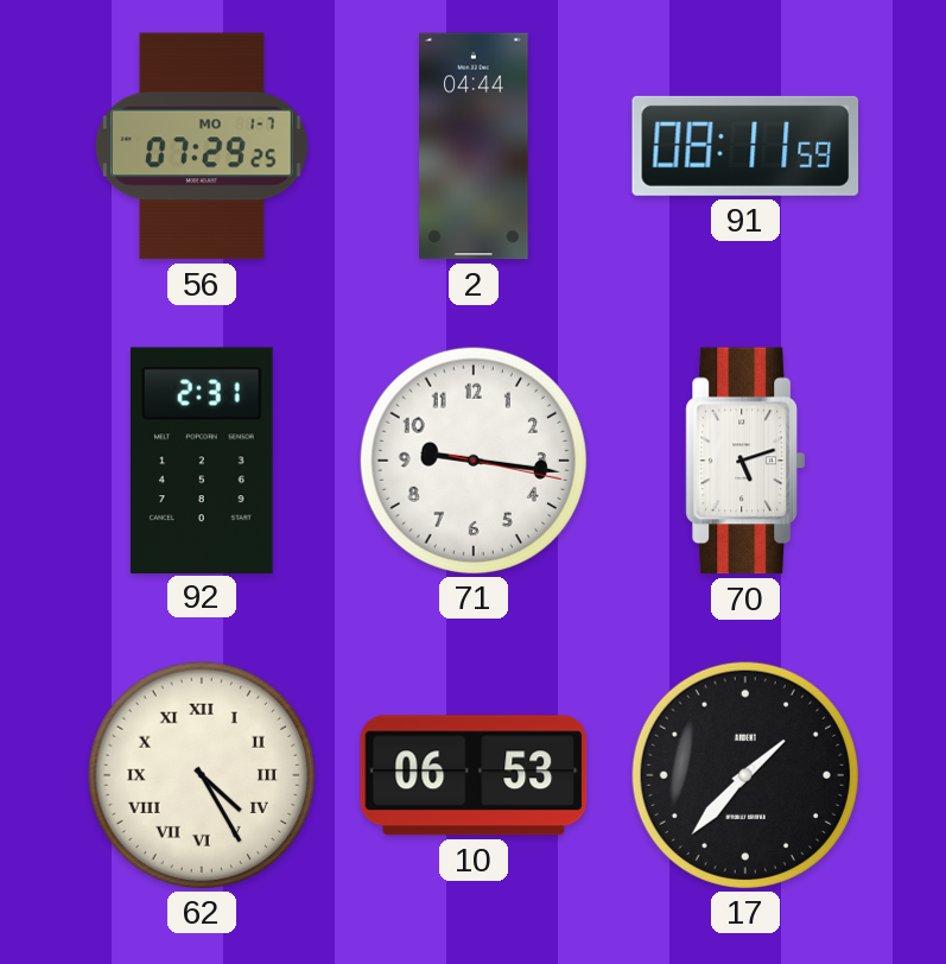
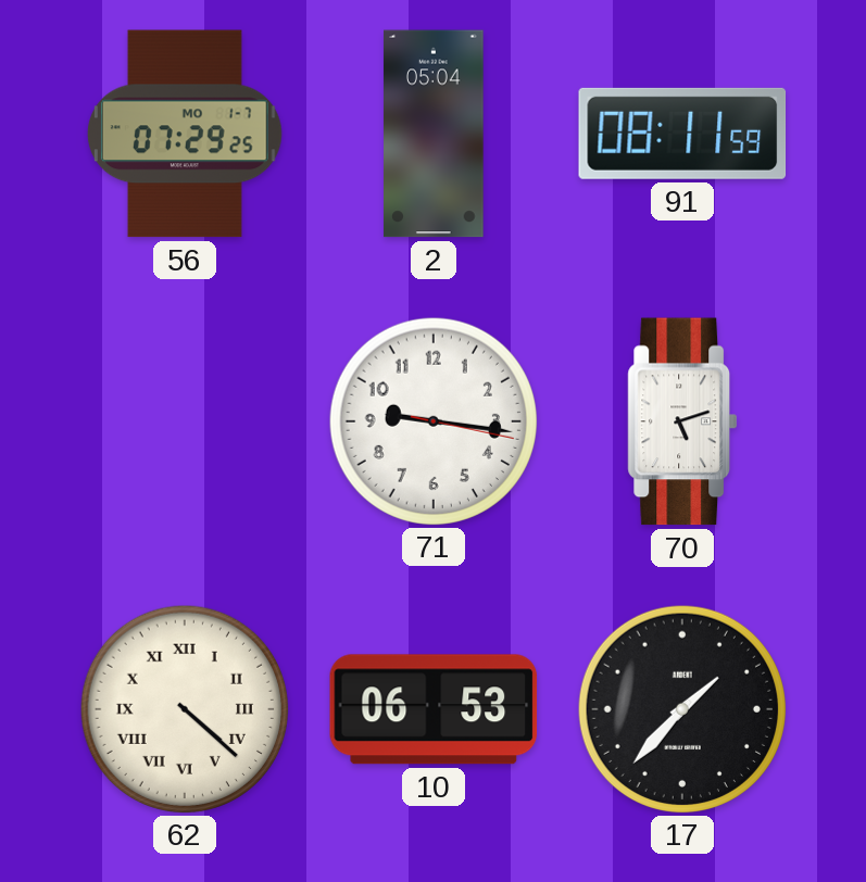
2: 04:44 -> 05:04 (434, 134)
92: 2:31 -> none (202, 459)
62: 4:25 -> 4:22 (184, 708)
